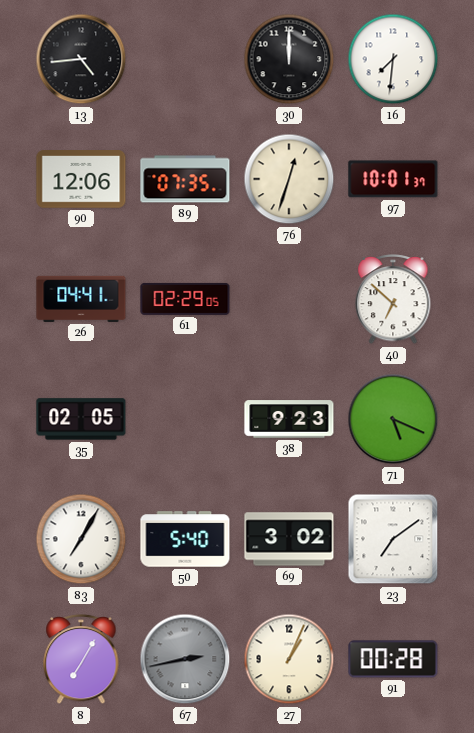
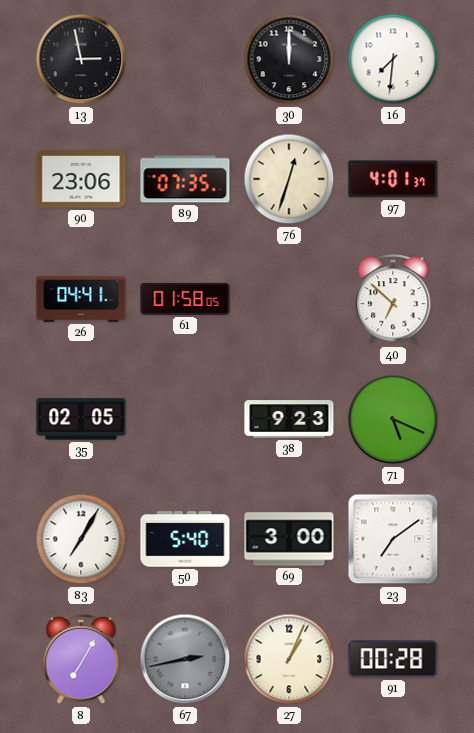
13: 4:44 -> 2:58 (81, 59)
90: 12:06 -> 23:06 (81, 179)
97: 10:01 -> 4:01 (393, 179)
61: 02:29 -> 01:58 (185, 299)
69: 3:02 -> 3:00 (289, 539)
